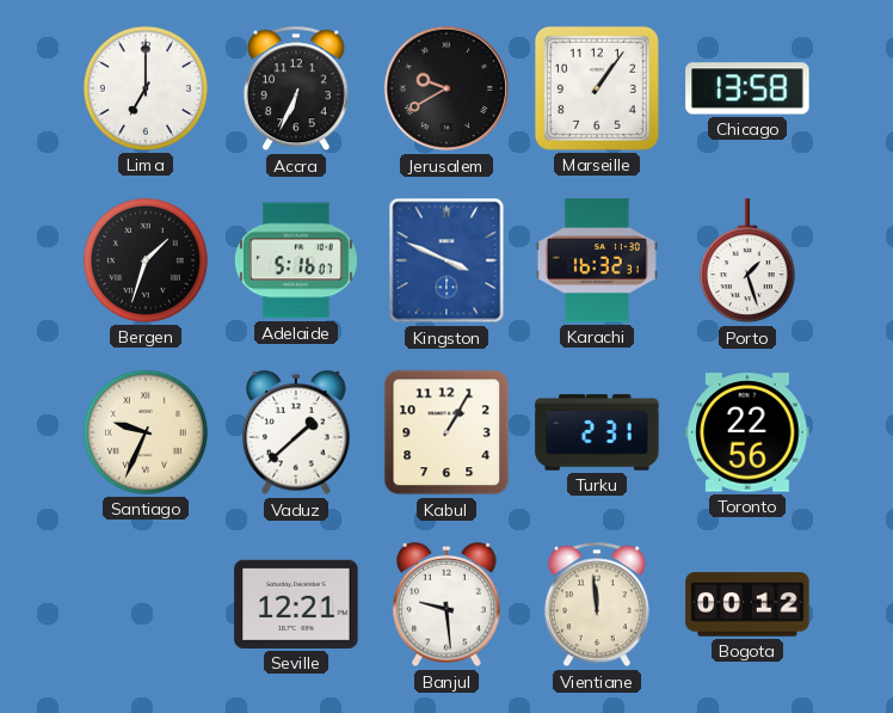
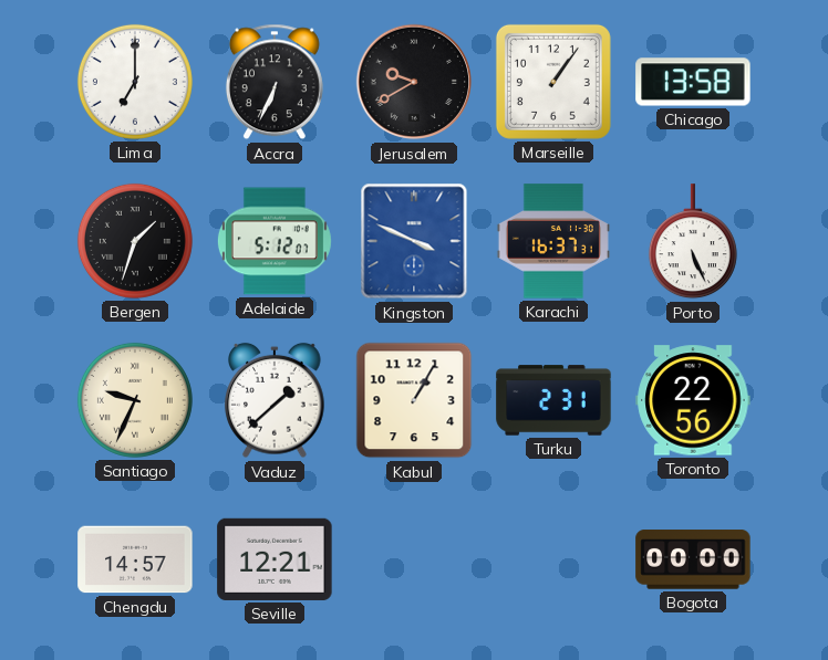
Adelaide: 5:16 -> 5:12 (275, 241)
Karachi: 16:32 -> 16:37 (553, 241)
Porto: 1:27 -> 5:26 (693, 242)
Chengdu: none -> 14:57 (135, 559)
Banjul: 9:29 -> none (446, 604)
Vientiane: 11:59 -> none (597, 604)
Bogota: 00:12 -> 00:00 (693, 559)
